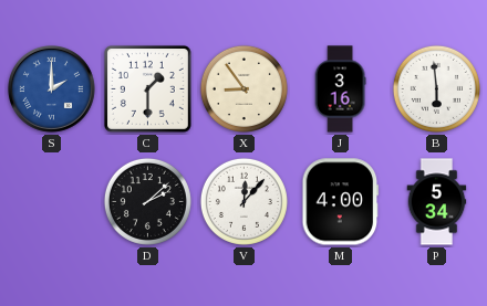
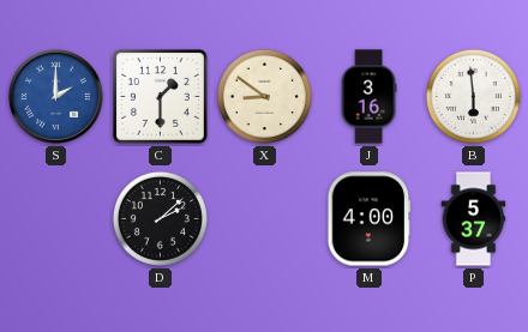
X: 8:54 -> 8:51 (264, 96)
V: 12:07 -> none (244, 201)
P: 5:34 -> 5:37 (474, 219)
